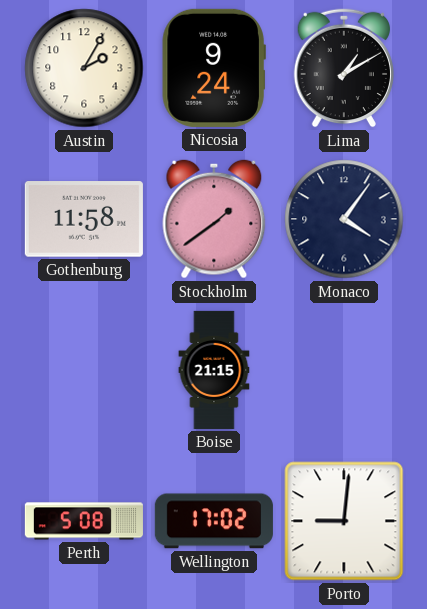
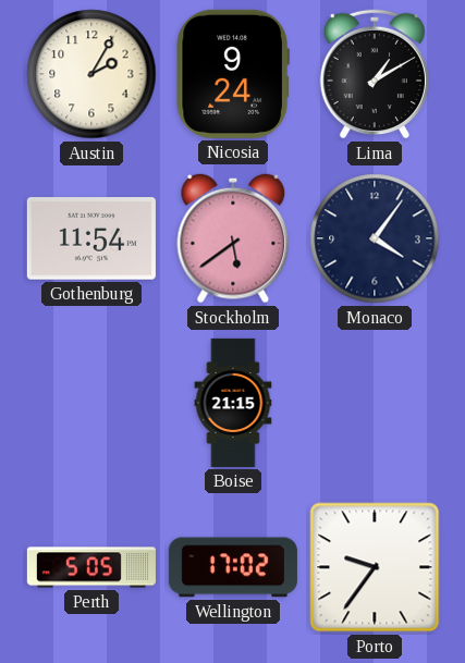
Gothenburg: 11:58 -> 11:54 (91, 238)
Stockholm: 1:39 -> 5:39 (233, 238)
Perth: 5:08 -> 5:05 (91, 567)
Porto: 9:01 -> 9:36 (375, 567)
